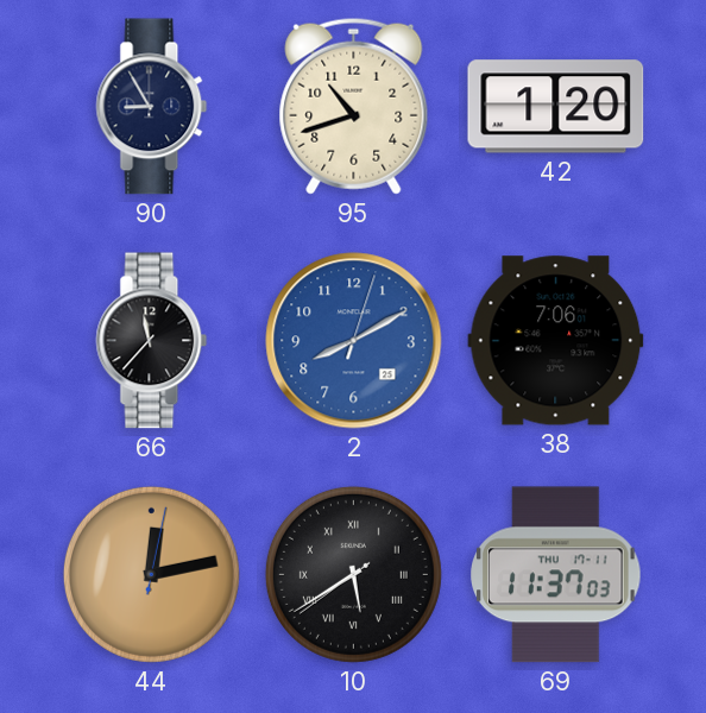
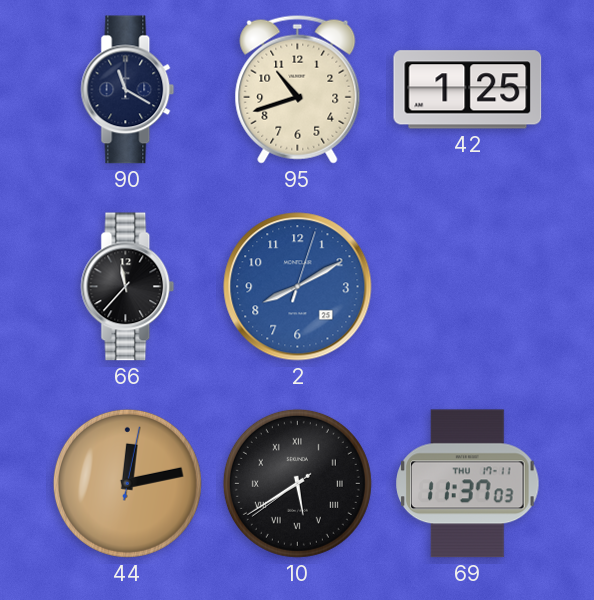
90: 8:55 -> 11:20 (128, 90)
42: 1:20 -> 1:25 (468, 90)
38: 7:06 -> none (556, 341)
